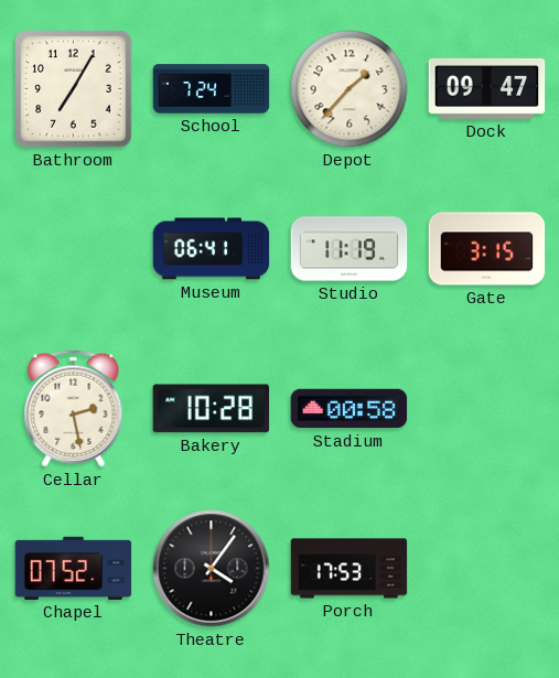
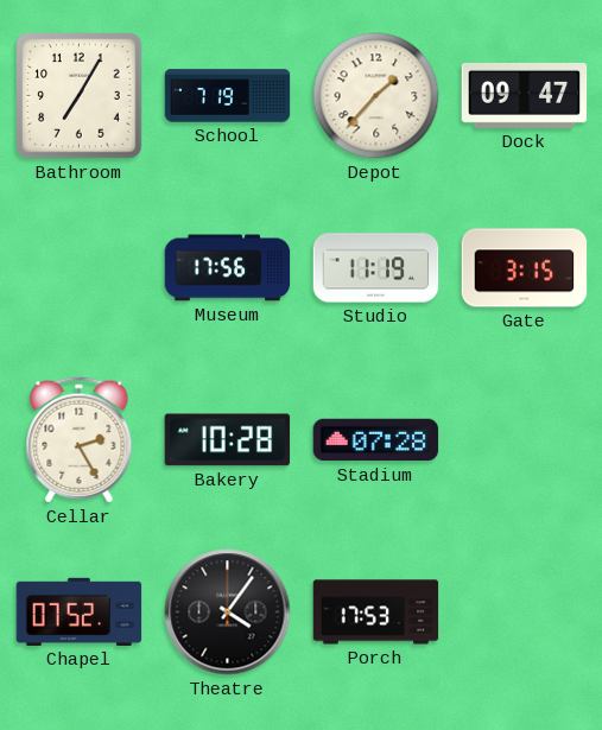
School: 7:24 -> 7:19 (228, 96)
Museum: 06:41 -> 17:56 (228, 268)
Cellar: 2:28 -> 2:25 (80, 440)
Stadium: 00:58 -> 07:28 (376, 440)
